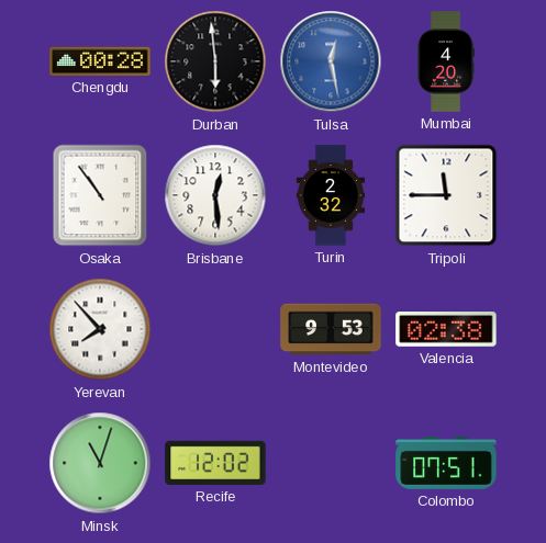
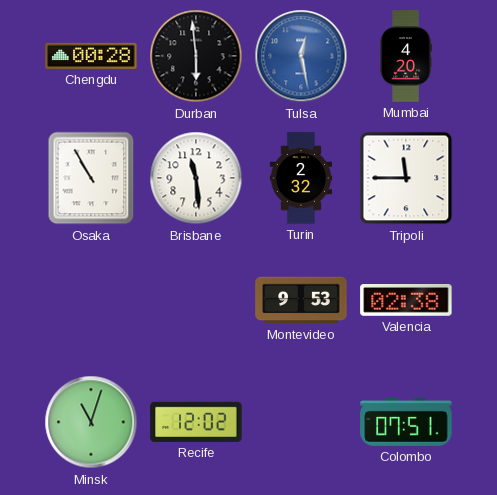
Osaka: 10:54 -> 10:55 (91, 178)
Brisbane: 12:29 -> 11:29 (196, 178)
Yerevan: 7:53 -> none (100, 329)
